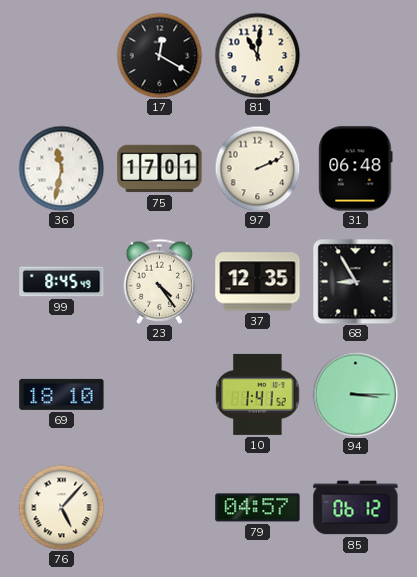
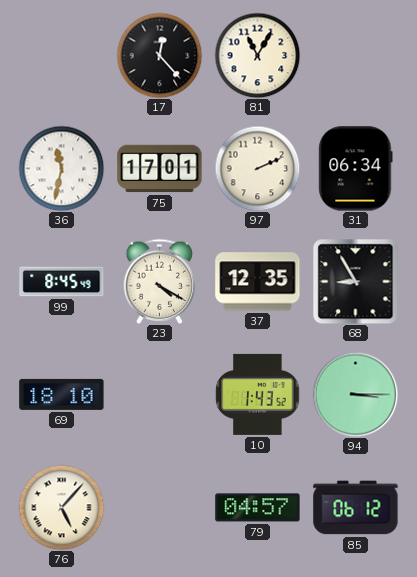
17: 12:20 -> 12:23 (159, 55)
81: 11:01 -> 11:05 (257, 55)
31: 06:48 -> 06:34 (356, 169)
23: 4:24 -> 4:20 (160, 281)
10: 1:41 -> 1:43 (258, 394)
